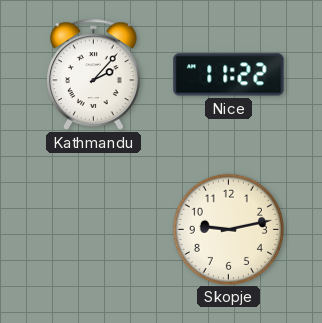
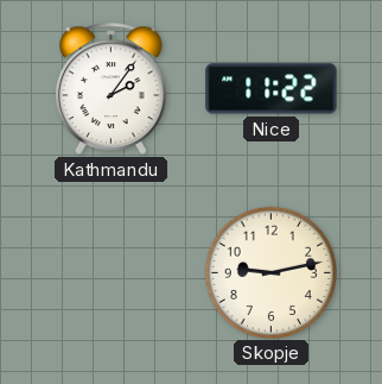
Kathmandu: 2:07 -> 2:06 (112, 88)
